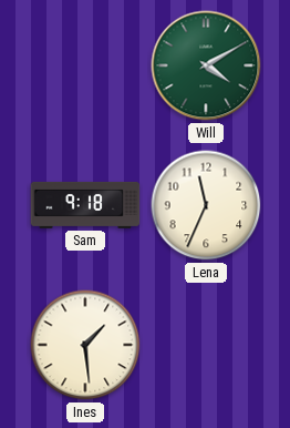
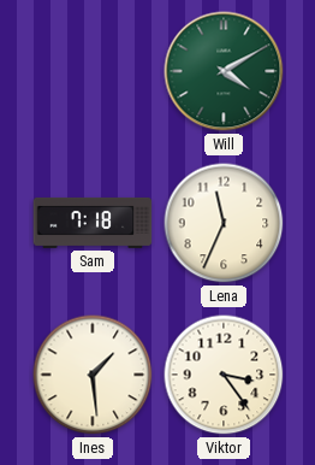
Sam: 9:18 -> 7:18 (93, 223)
Viktor: none -> 3:24 (224, 375)
